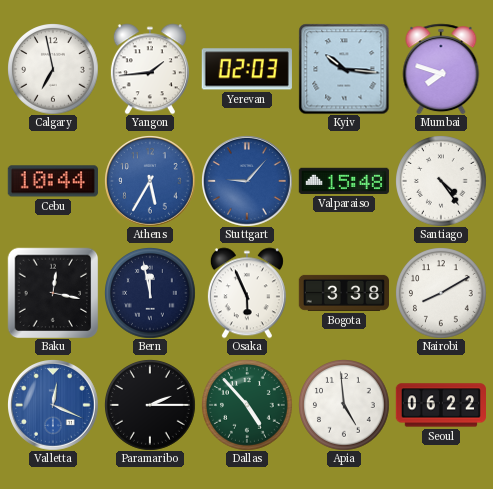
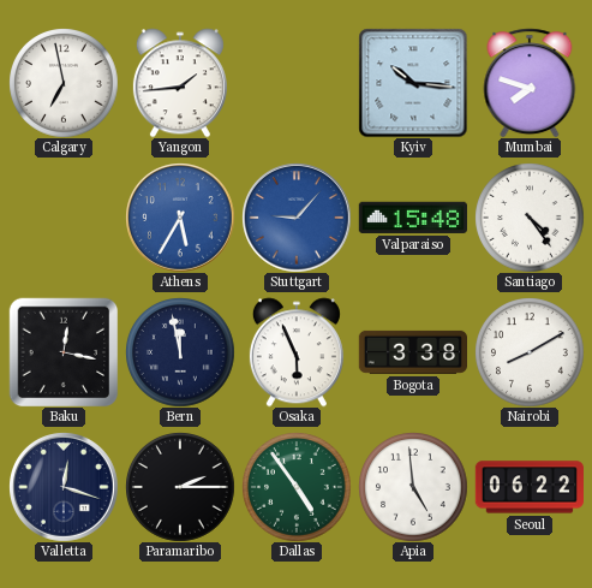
Yerevan: 02:03 -> none (247, 69)
Cebu: 10:44 -> none (53, 181)
Valletta: 12:19 -> 12:18 (64, 487)
Valletta dial: blue -> navy (64, 487)
Dallas: 4:53 -> 4:54 (297, 487)
